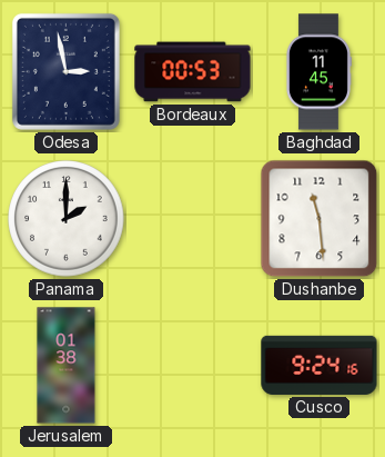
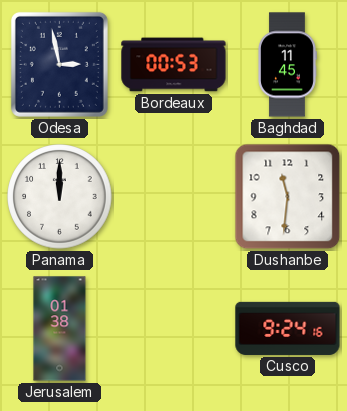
Panama: 2:00 -> 12:00 (60, 197)
Dushanbe: 11:29 -> 11:31 (288, 197)
